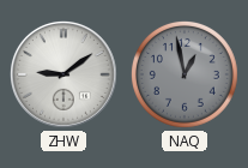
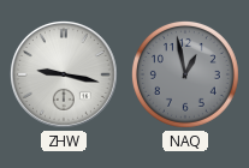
ZHW: 9:09 -> 9:17 (64, 74)
